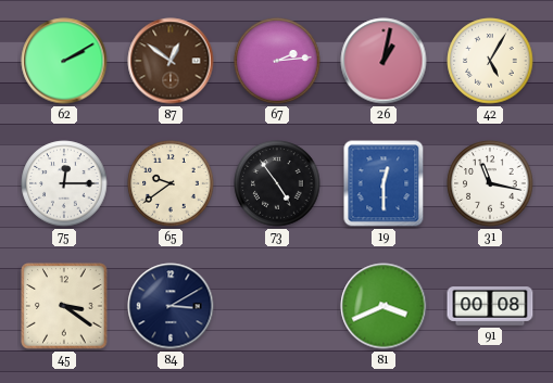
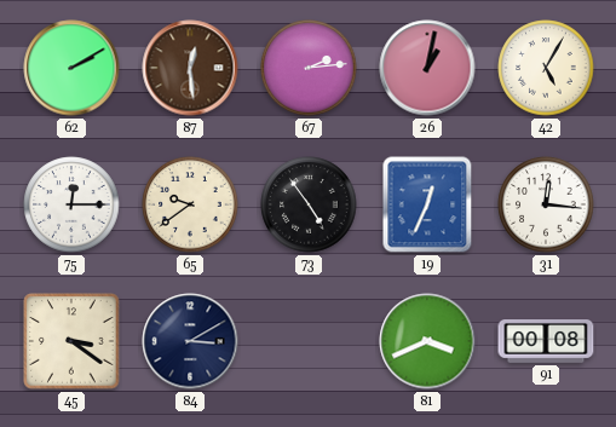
87: 12:51 -> 12:29 (190, 68)
19: 12:30 -> 12:34 (427, 204)
31: 11:17 -> 12:16 (546, 204)
